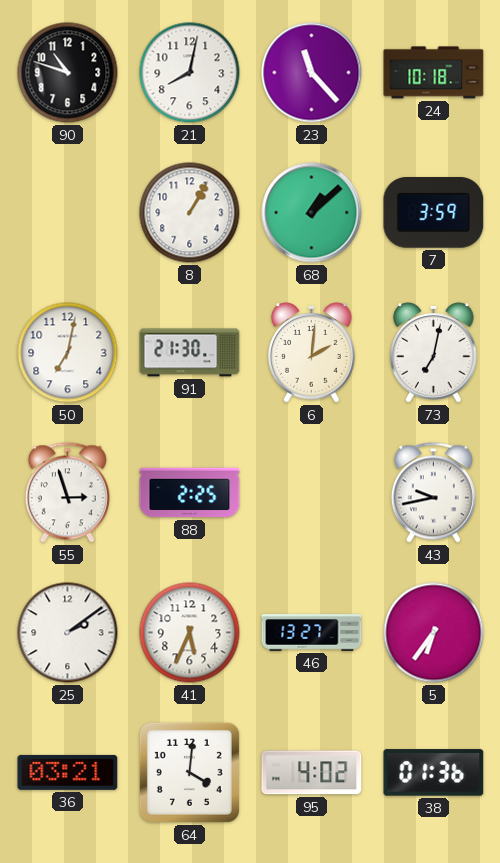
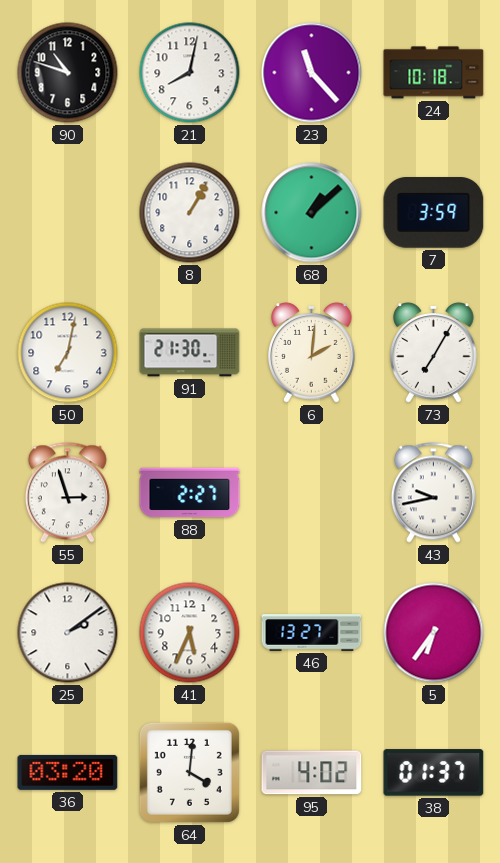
73: 7:02 -> 7:05 (434, 353)
88: 2:25 -> 2:27 (190, 493)
36: 03:21 -> 03:20 (68, 772)
38: 01:36 -> 01:37 (434, 773)
